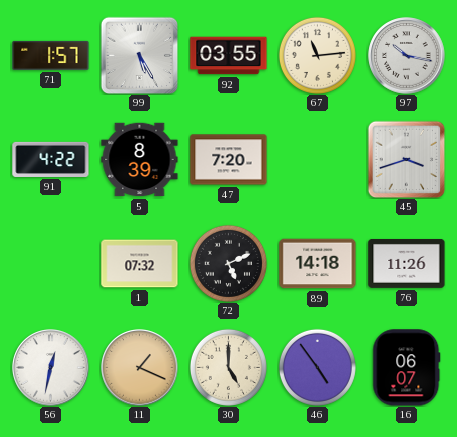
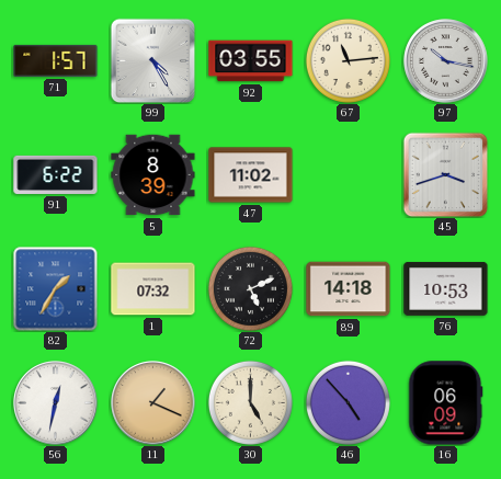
99: 5:25 -> 4:25 (152, 60)
91: 4:22 -> 6:22 (56, 174)
47: 7:20 -> 11:02 (251, 175)
82: none -> 1:35 (56, 289)
76: 11:26 -> 10:53 (446, 288)
46: 4:54 -> 4:53 (348, 402)
16: 06:07 -> 06:09 (446, 403)
